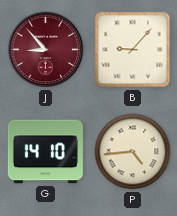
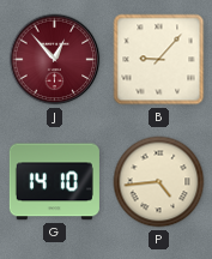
J: 8:53 -> 12:53 (55, 60)
